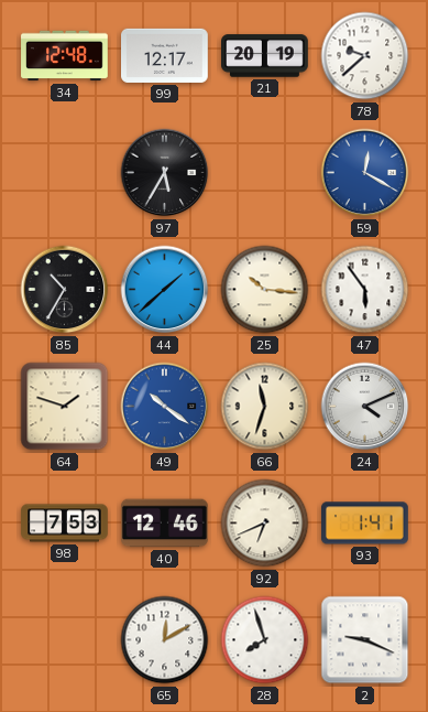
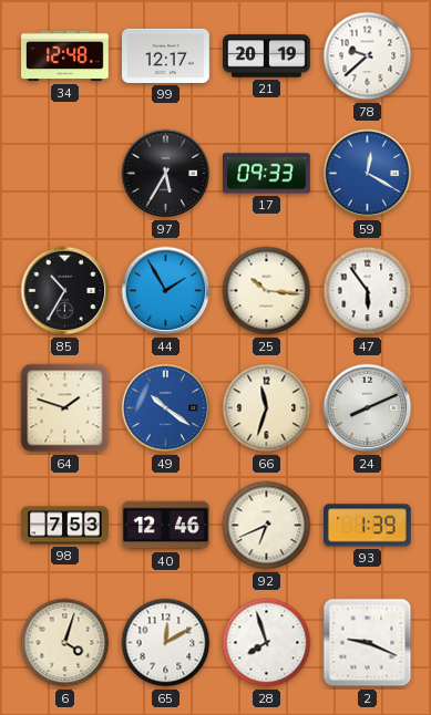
17: none -> 09:33 (267, 174)
44: 1:38 -> 1:55 (166, 291)
24: 4:11 -> 8:11 (368, 408)
93: 1:41 -> 1:39 (368, 526)
6: none -> 4:03 (65, 643)
